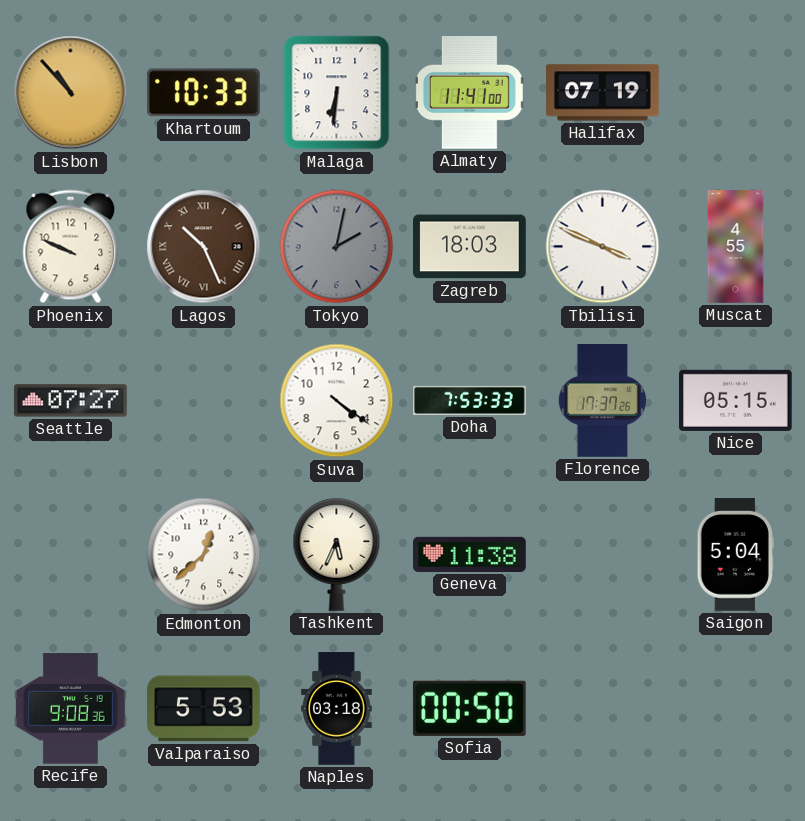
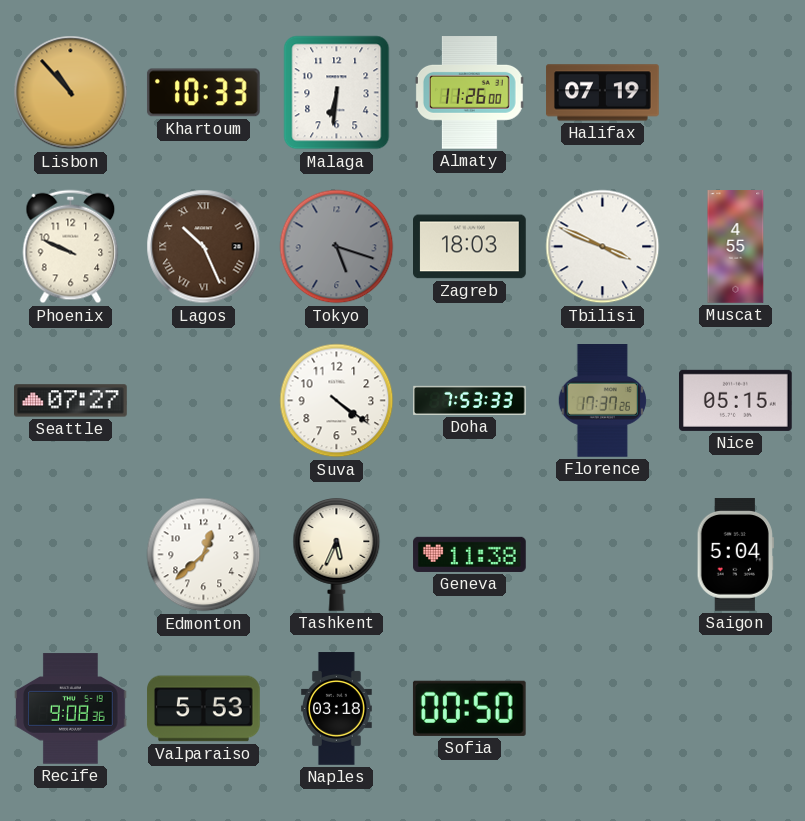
Almaty: 11:41 -> 11:26 (469, 93)
Tokyo: 2:02 -> 5:18 (337, 247)
